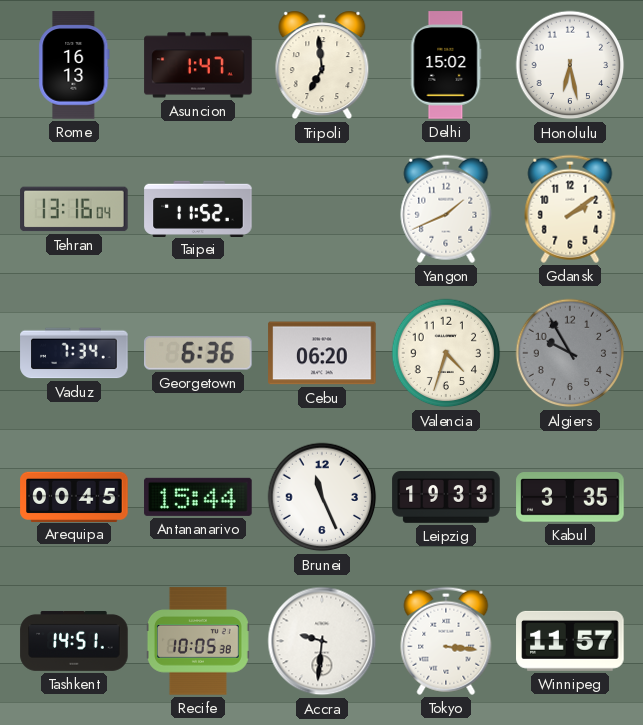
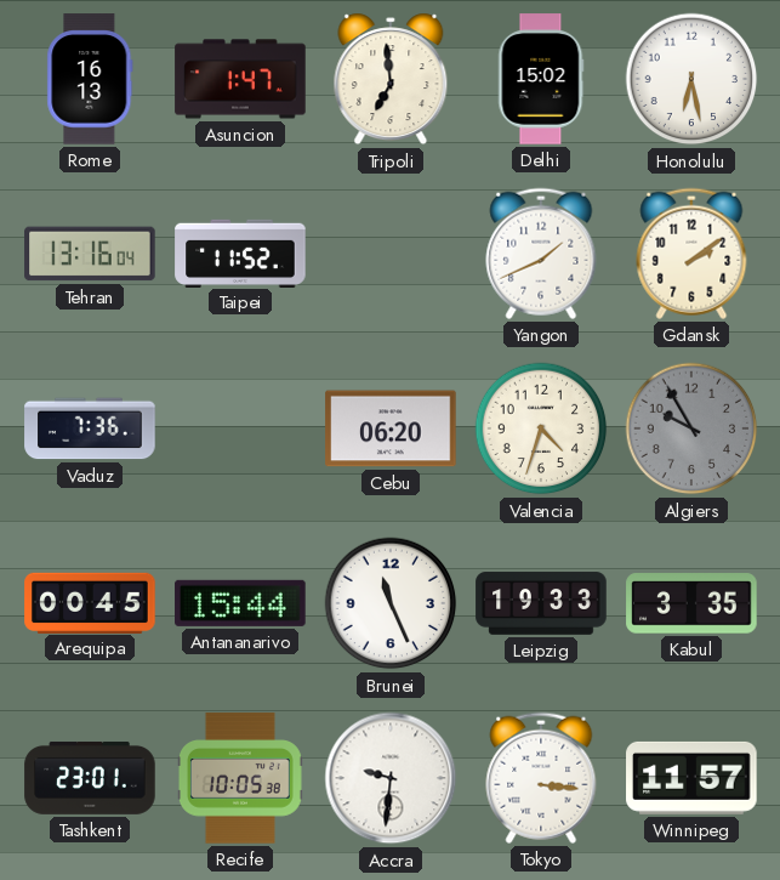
Vaduz: 7:34 -> 7:36 (90, 428)
Georgetown: 6:36 -> none (199, 353)
Tashkent: 14:51 -> 23:01 (90, 778)
